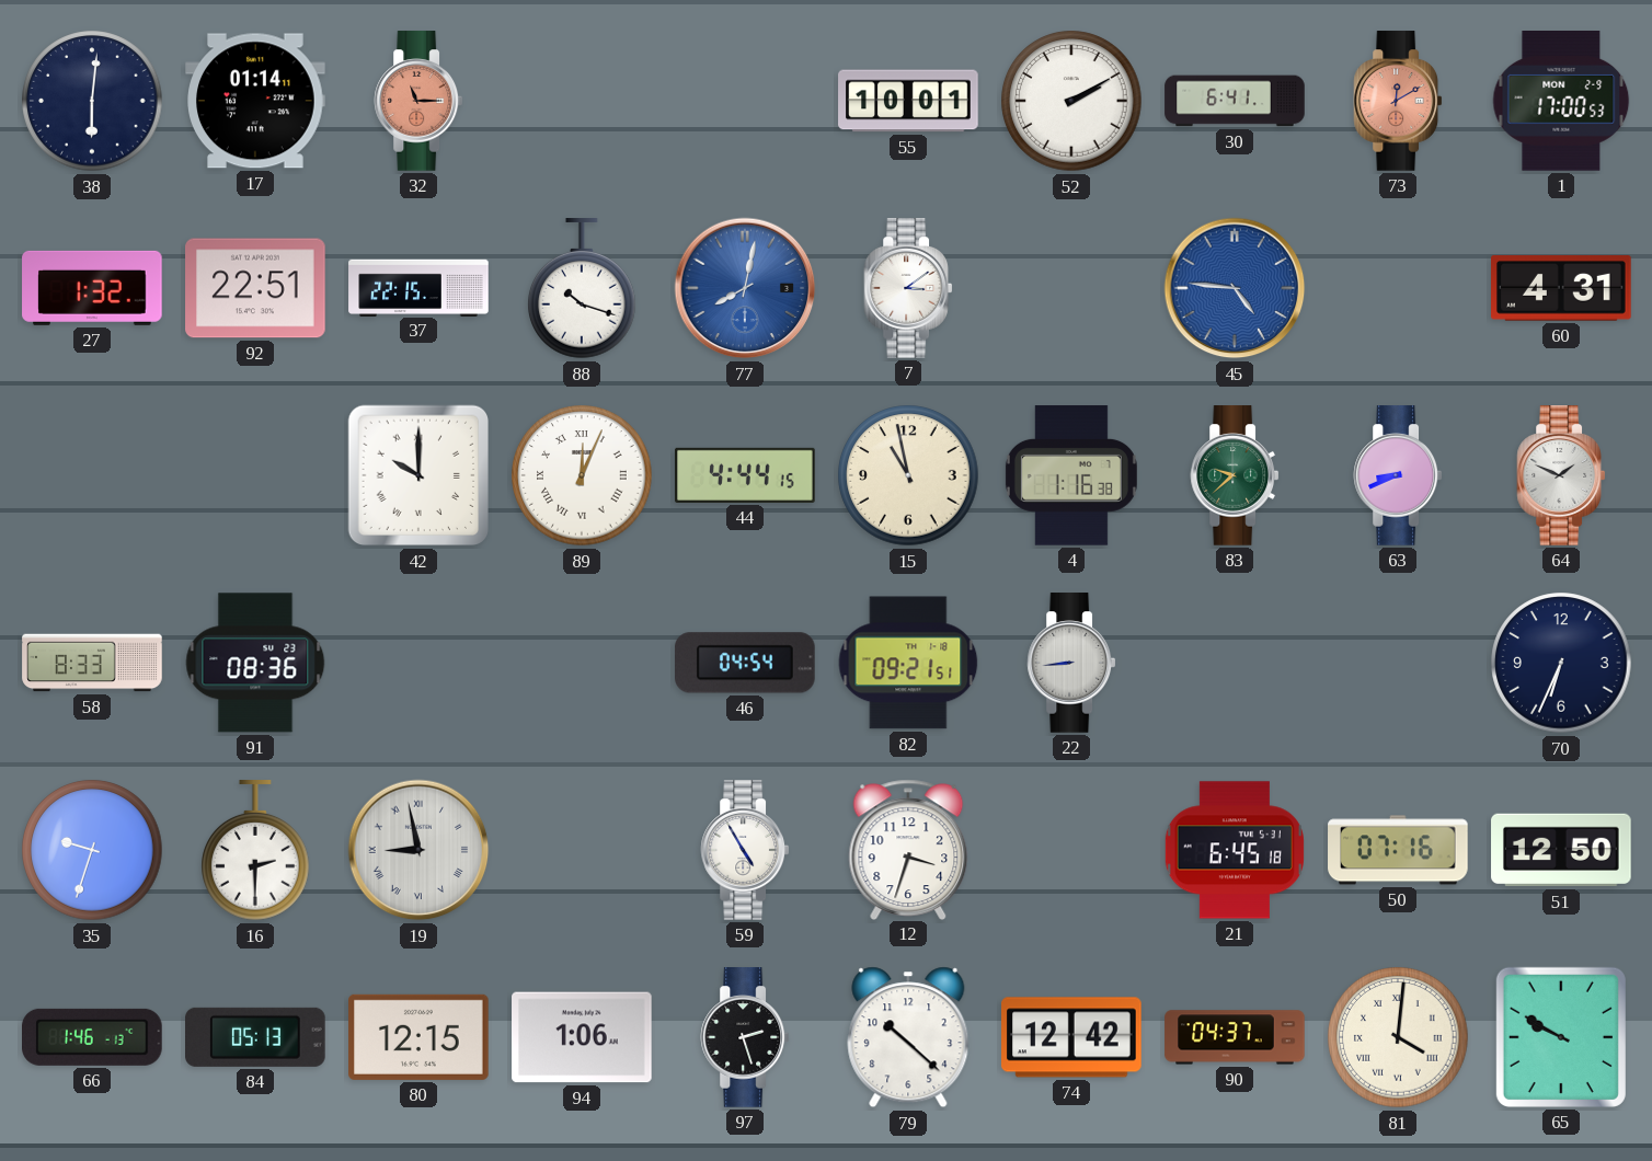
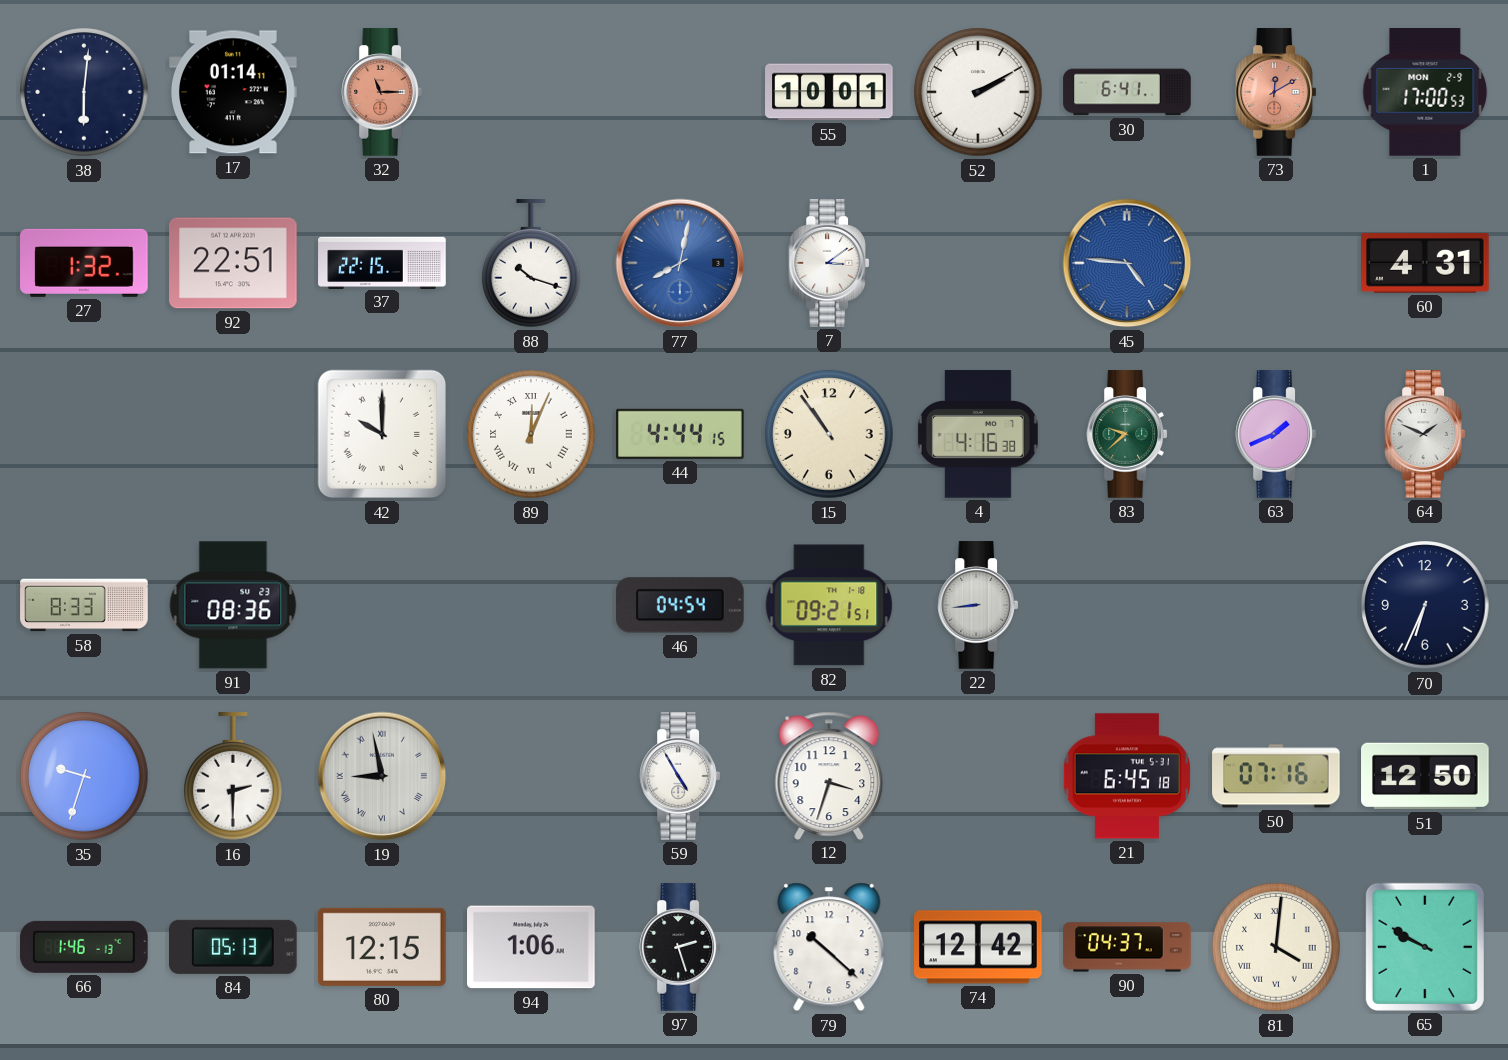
15: 10:58 -> 10:54 (829, 434)
4: 1:16 -> 4:16 (978, 434)
63: 8:41 -> 1:41 (1276, 434)
